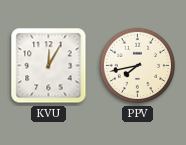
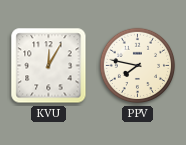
PPV: 7:43 -> 7:47 (138, 66)
